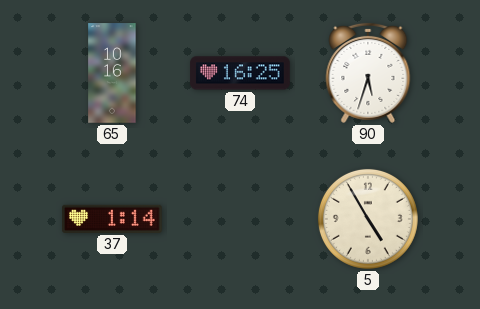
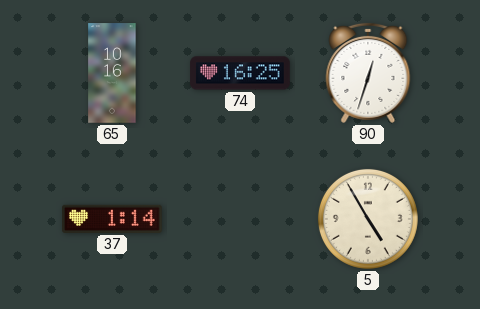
90: 5:33 -> 12:33 (368, 73)
